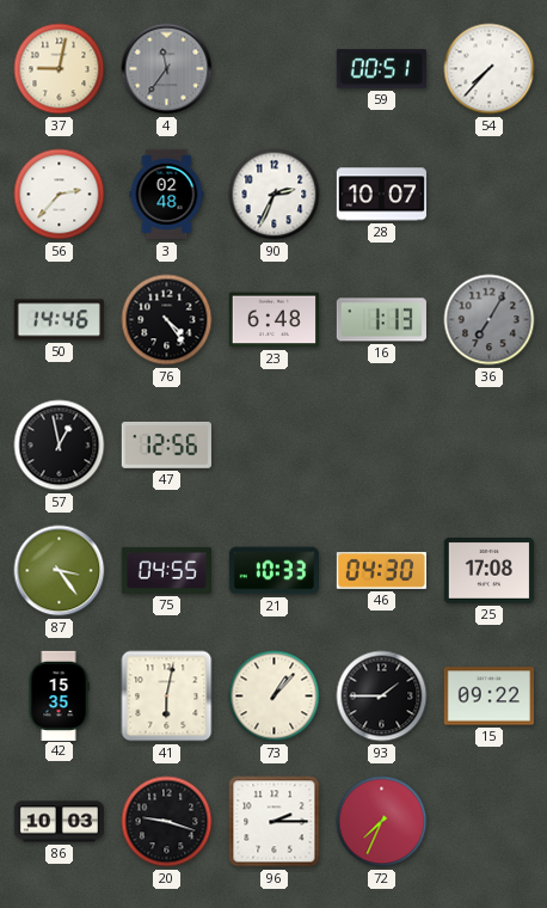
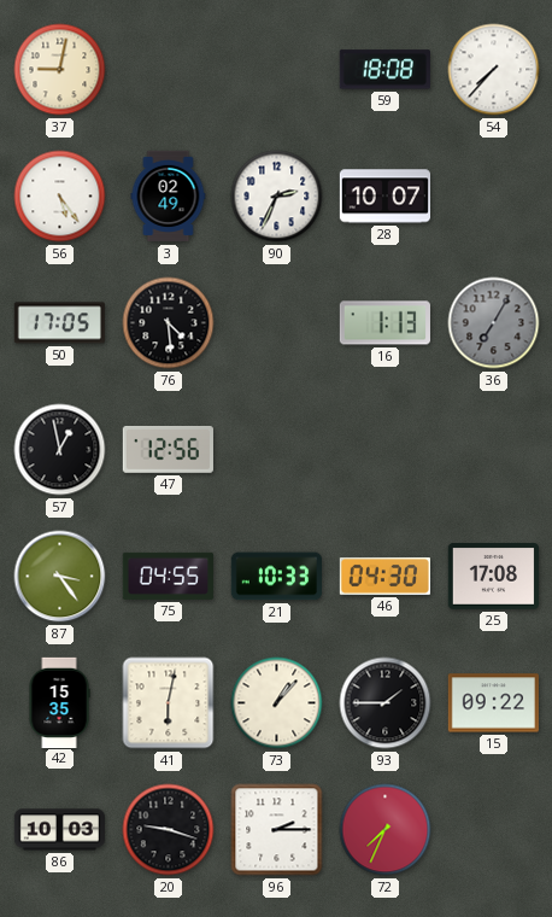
4: 11:36 -> none (167, 69)
59: 00:51 -> 18:08 (384, 70)
56: 2:37 -> 5:24 (60, 197)
3: 02:48 -> 02:49 (169, 197)
50: 14:46 -> 17:05 (59, 323)
76: 4:24 -> 4:29 (169, 323)
23: 6:48 -> none (273, 320)
